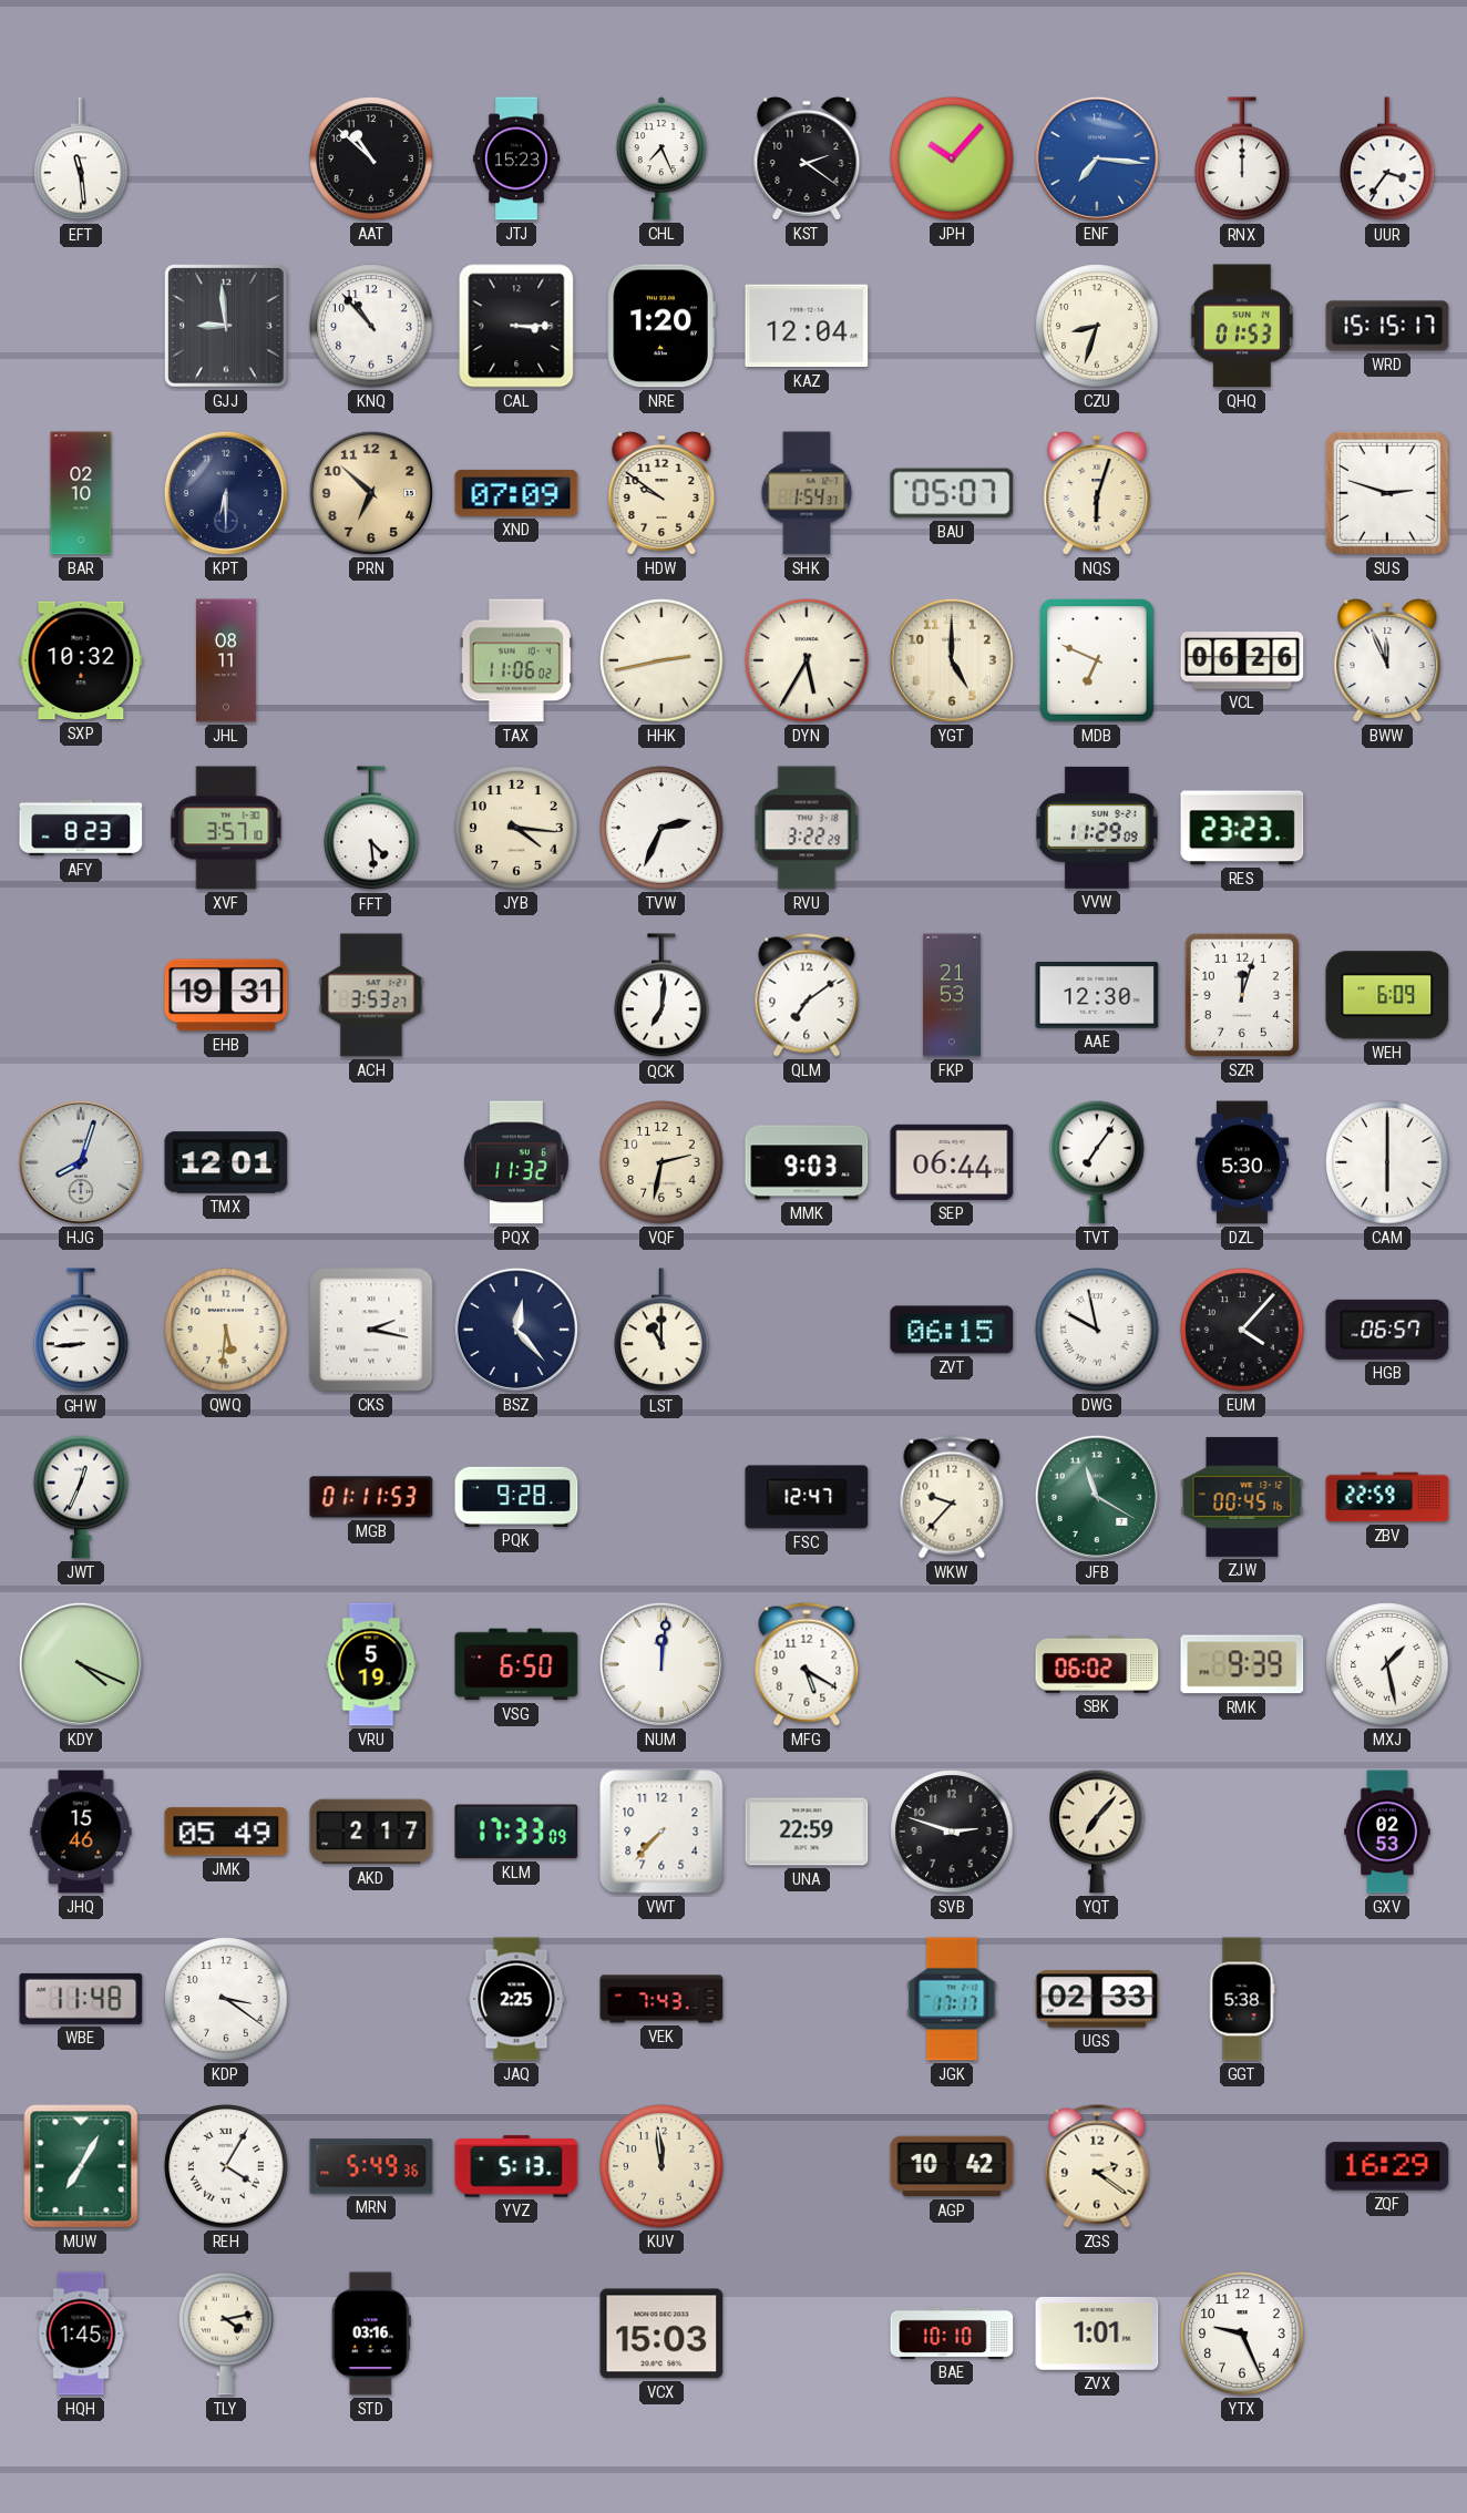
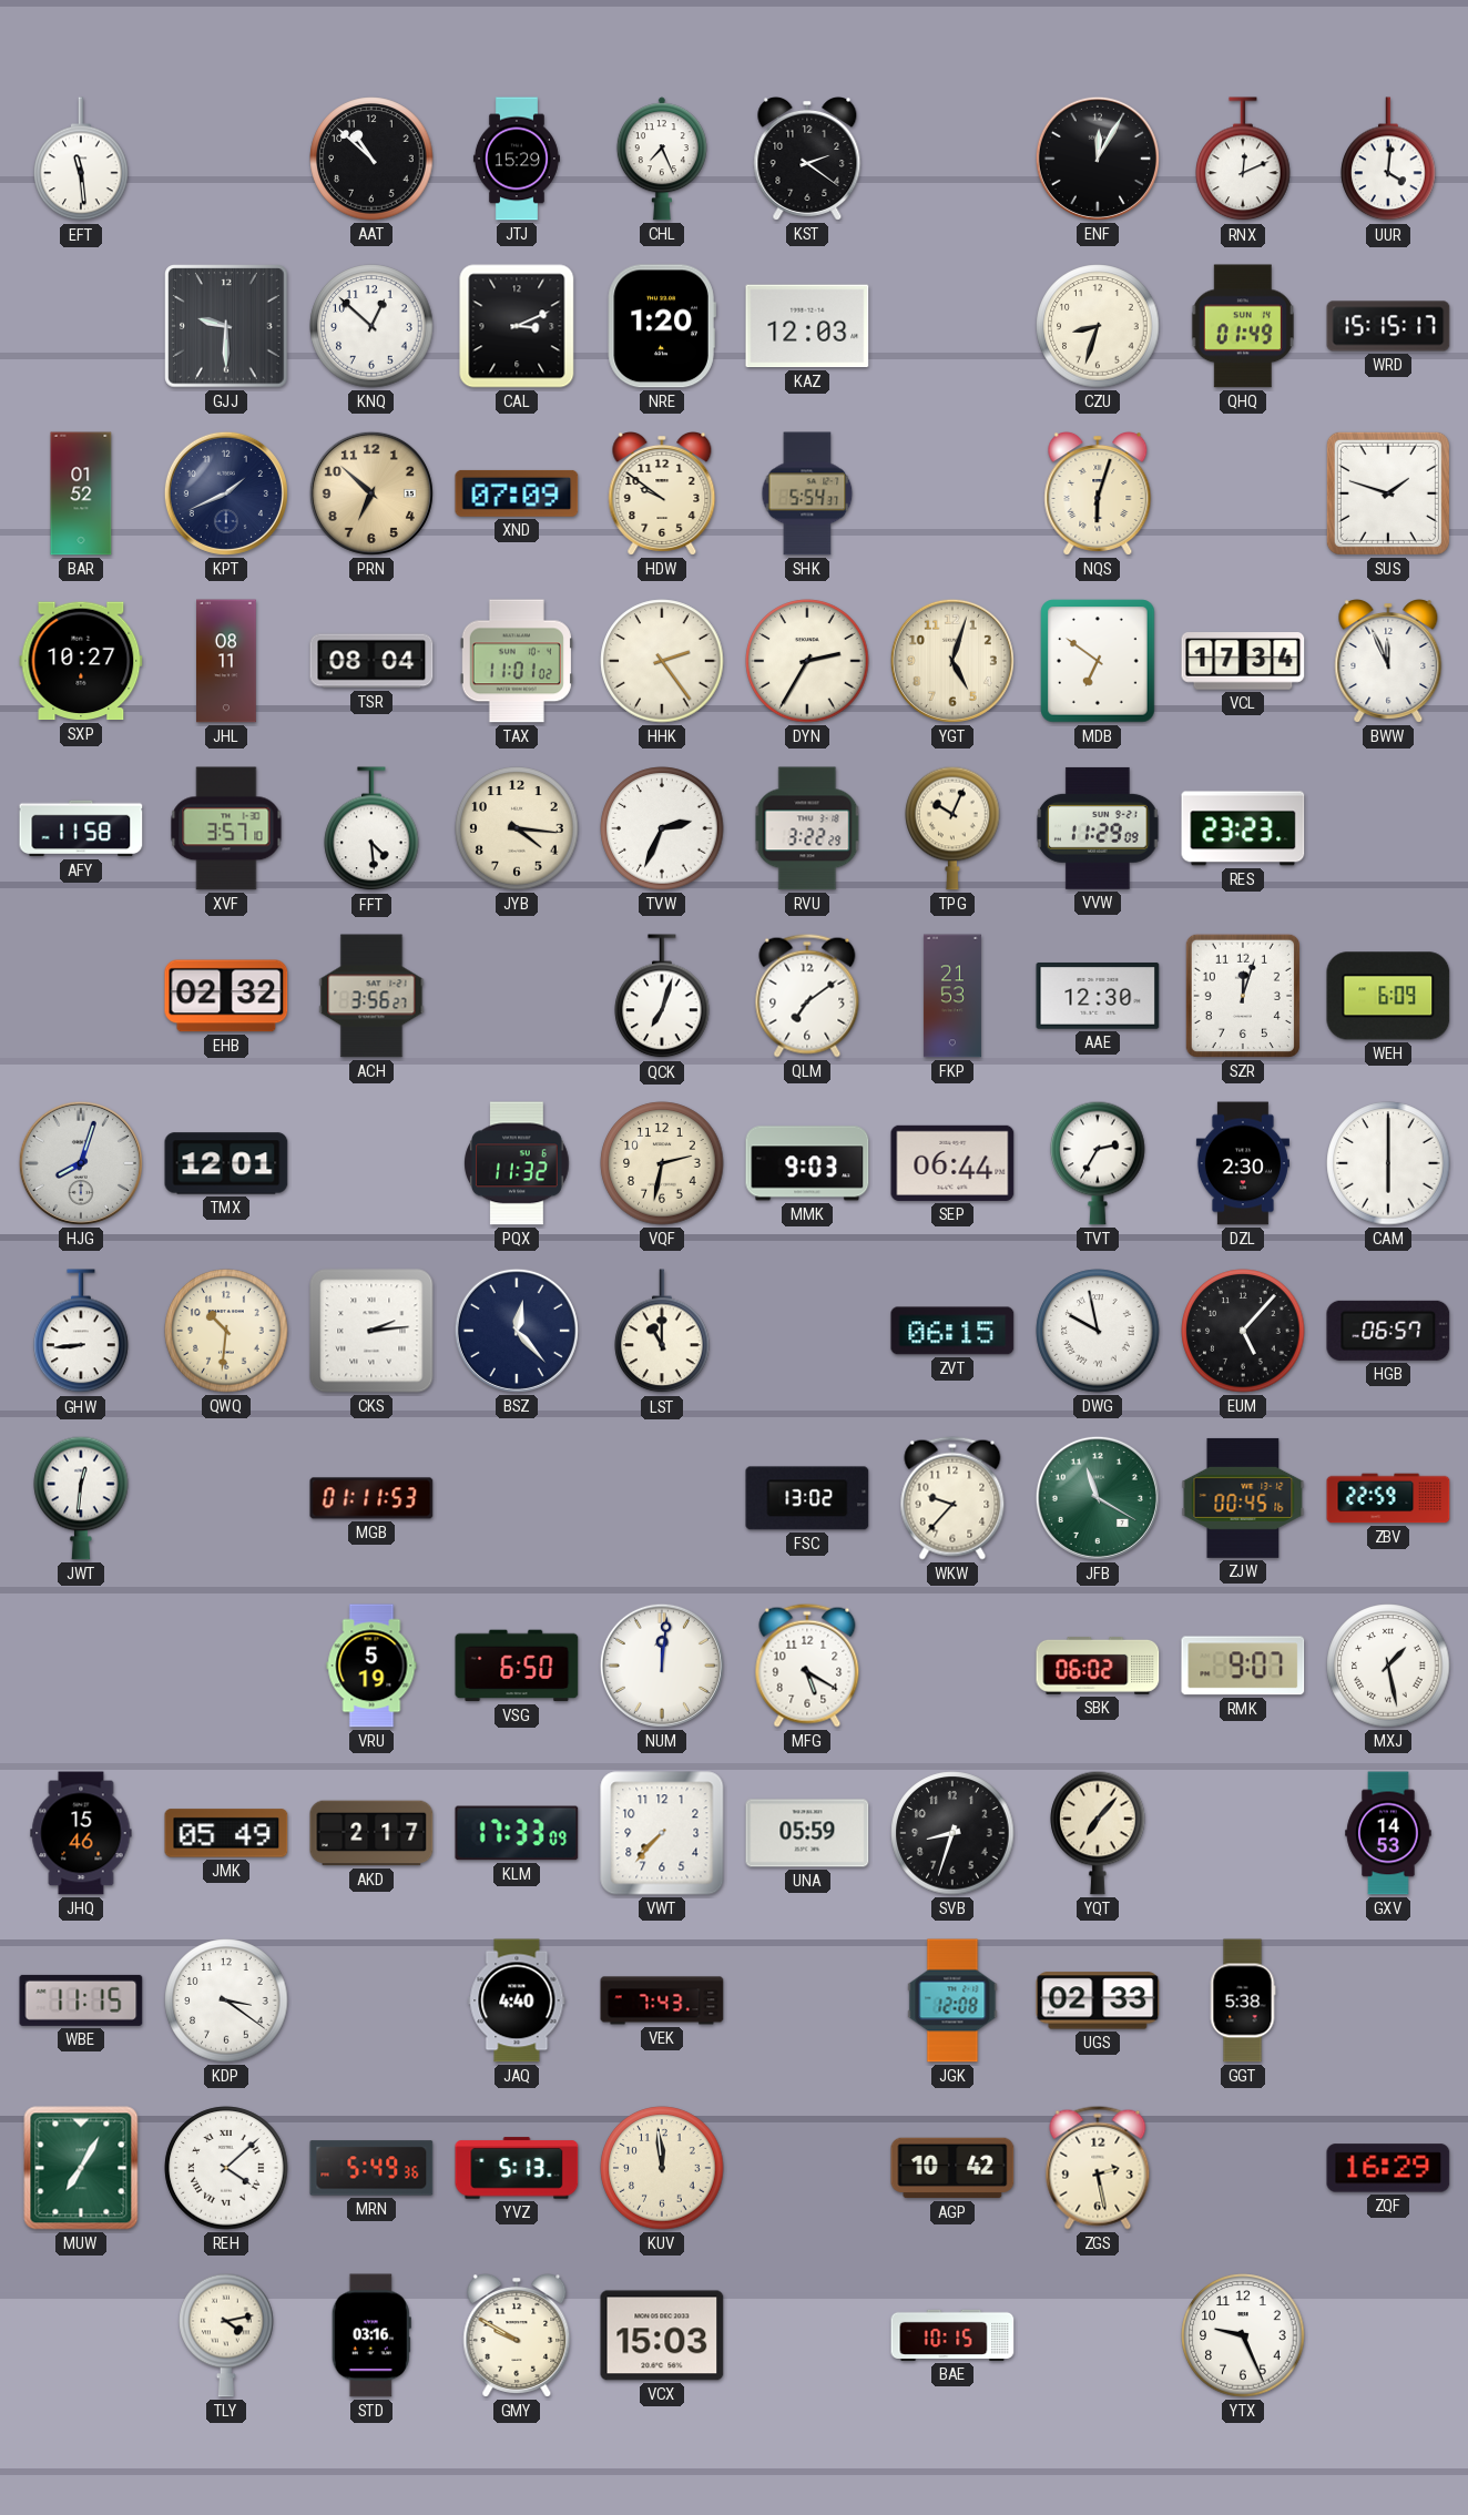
JTJ: 15:23 -> 15:29 (517, 159)
JPH: 10:07 -> none (952, 158)
ENF: 7:16 -> 12:05 (1098, 159)
ENF dial: blue -> black (1098, 159)
RNX: 12:00 -> 12:11 (1243, 160)
UUR: 3:36 -> 4:01 (1388, 160)
GJJ: 8:59 -> 9:30 (226, 326)
KNQ: 10:53 -> 12:52 (371, 326)
CAL: 3:15 -> 3:11 (517, 326)
KAZ: 12:04 -> 12:03 (807, 326)
QHQ: 01:53 -> 01:49 (1243, 326)
BAR: 02:10 -> 01:52 (81, 493)
KPT: 6:30 -> 1:41 (226, 493)
SHK: 1:54 -> 5:54 (807, 493)
BAU: 05:07 -> none (952, 493)
SUS: 2:48 -> 1:48 (1388, 493)
SXP: 10:32 -> 10:27 (81, 661)
TSR: none -> 08:04 (371, 661)
TAX: 11:06 -> 11:01 (517, 661)
HHK: 2:43 -> 2:24 (662, 661)
DYN: 5:35 -> 2:35 (807, 661)
YGT: 5:00 -> 5:03 (952, 661)
MDB: 6:49 -> 6:51 (1098, 661)
VCL: 06:26 -> 17:34 (1243, 661)
AFY: 8:23 -> 11:58 (81, 828)
TPG: none -> 10:04 (952, 828)
EHB: 19:31 -> 02:32 (226, 996)
ACH: 3:53 -> 3:56 (371, 996)
QCK: 7:01 -> 7:03 (662, 997)
TVT: 7:06 -> 2:35 (1098, 1163)
DZL: 5:30 -> 2:30 (1243, 1163)
QWQ: 5:31 -> 10:31 (226, 1331)
CKS: 2:17 -> 2:14 (371, 1331)
EUM: 4:07 -> 5:07 (1243, 1331)
JWT: 12:34 -> 12:31 (81, 1498)
PQK: 9:28 -> none (516, 1497)
FSC: 12:47 -> 13:02 (807, 1498)
KDY: 4:19 -> none (81, 1664)
RMK: 9:39 -> 9:07 (1243, 1666)
UNA: 22:59 -> 05:59 (807, 1833)
SVB: 2:48 -> 8:33 (952, 1833)
GXV: 02:53 -> 14:53 (1388, 1833)
WBE: 11:48 -> 11:15 (81, 2000)
JAQ: 2:25 -> 4:40 (517, 2000)
JGK: 17:17 -> 12:08 (952, 2000)
REH: 4:05 -> 4:08 (226, 2168)
ZGS: 2:21 -> 2:28 (1098, 2168)
HQH: 1:45 -> none (81, 2333)
GMY: none -> 9:50 (517, 2336)
BAE: 10:10 -> 10:15 (952, 2335)
ZVX: 1:01 -> none (1097, 2333)
